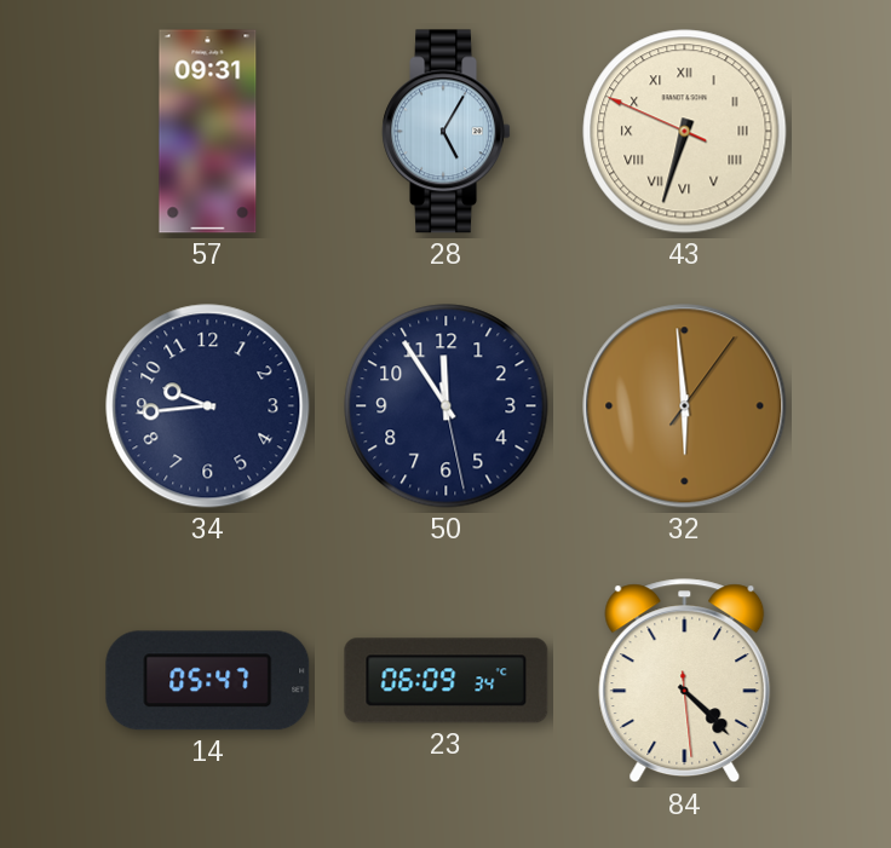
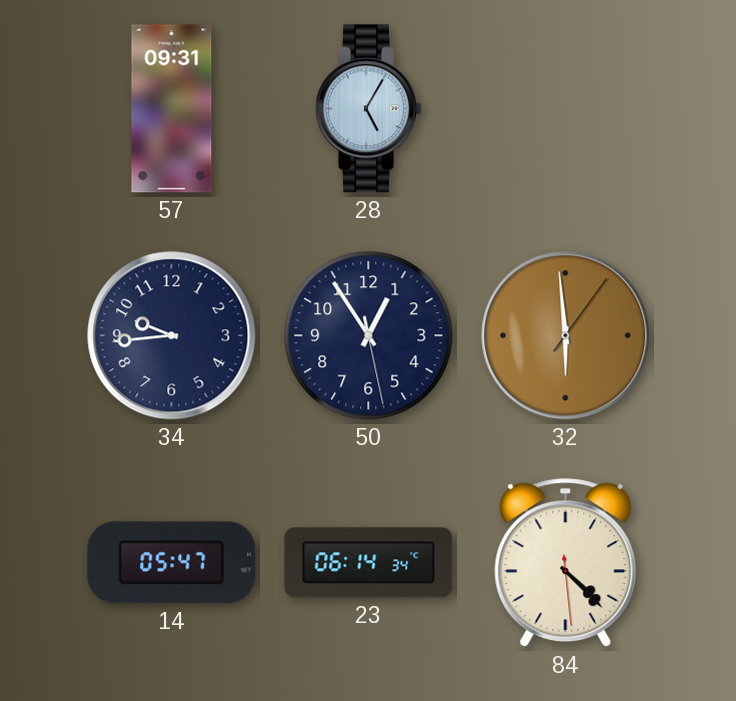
43: 6:32 -> none (685, 132)
50: 11:54 -> 12:54 (369, 336)
23: 06:09 -> 06:14 (369, 563)
